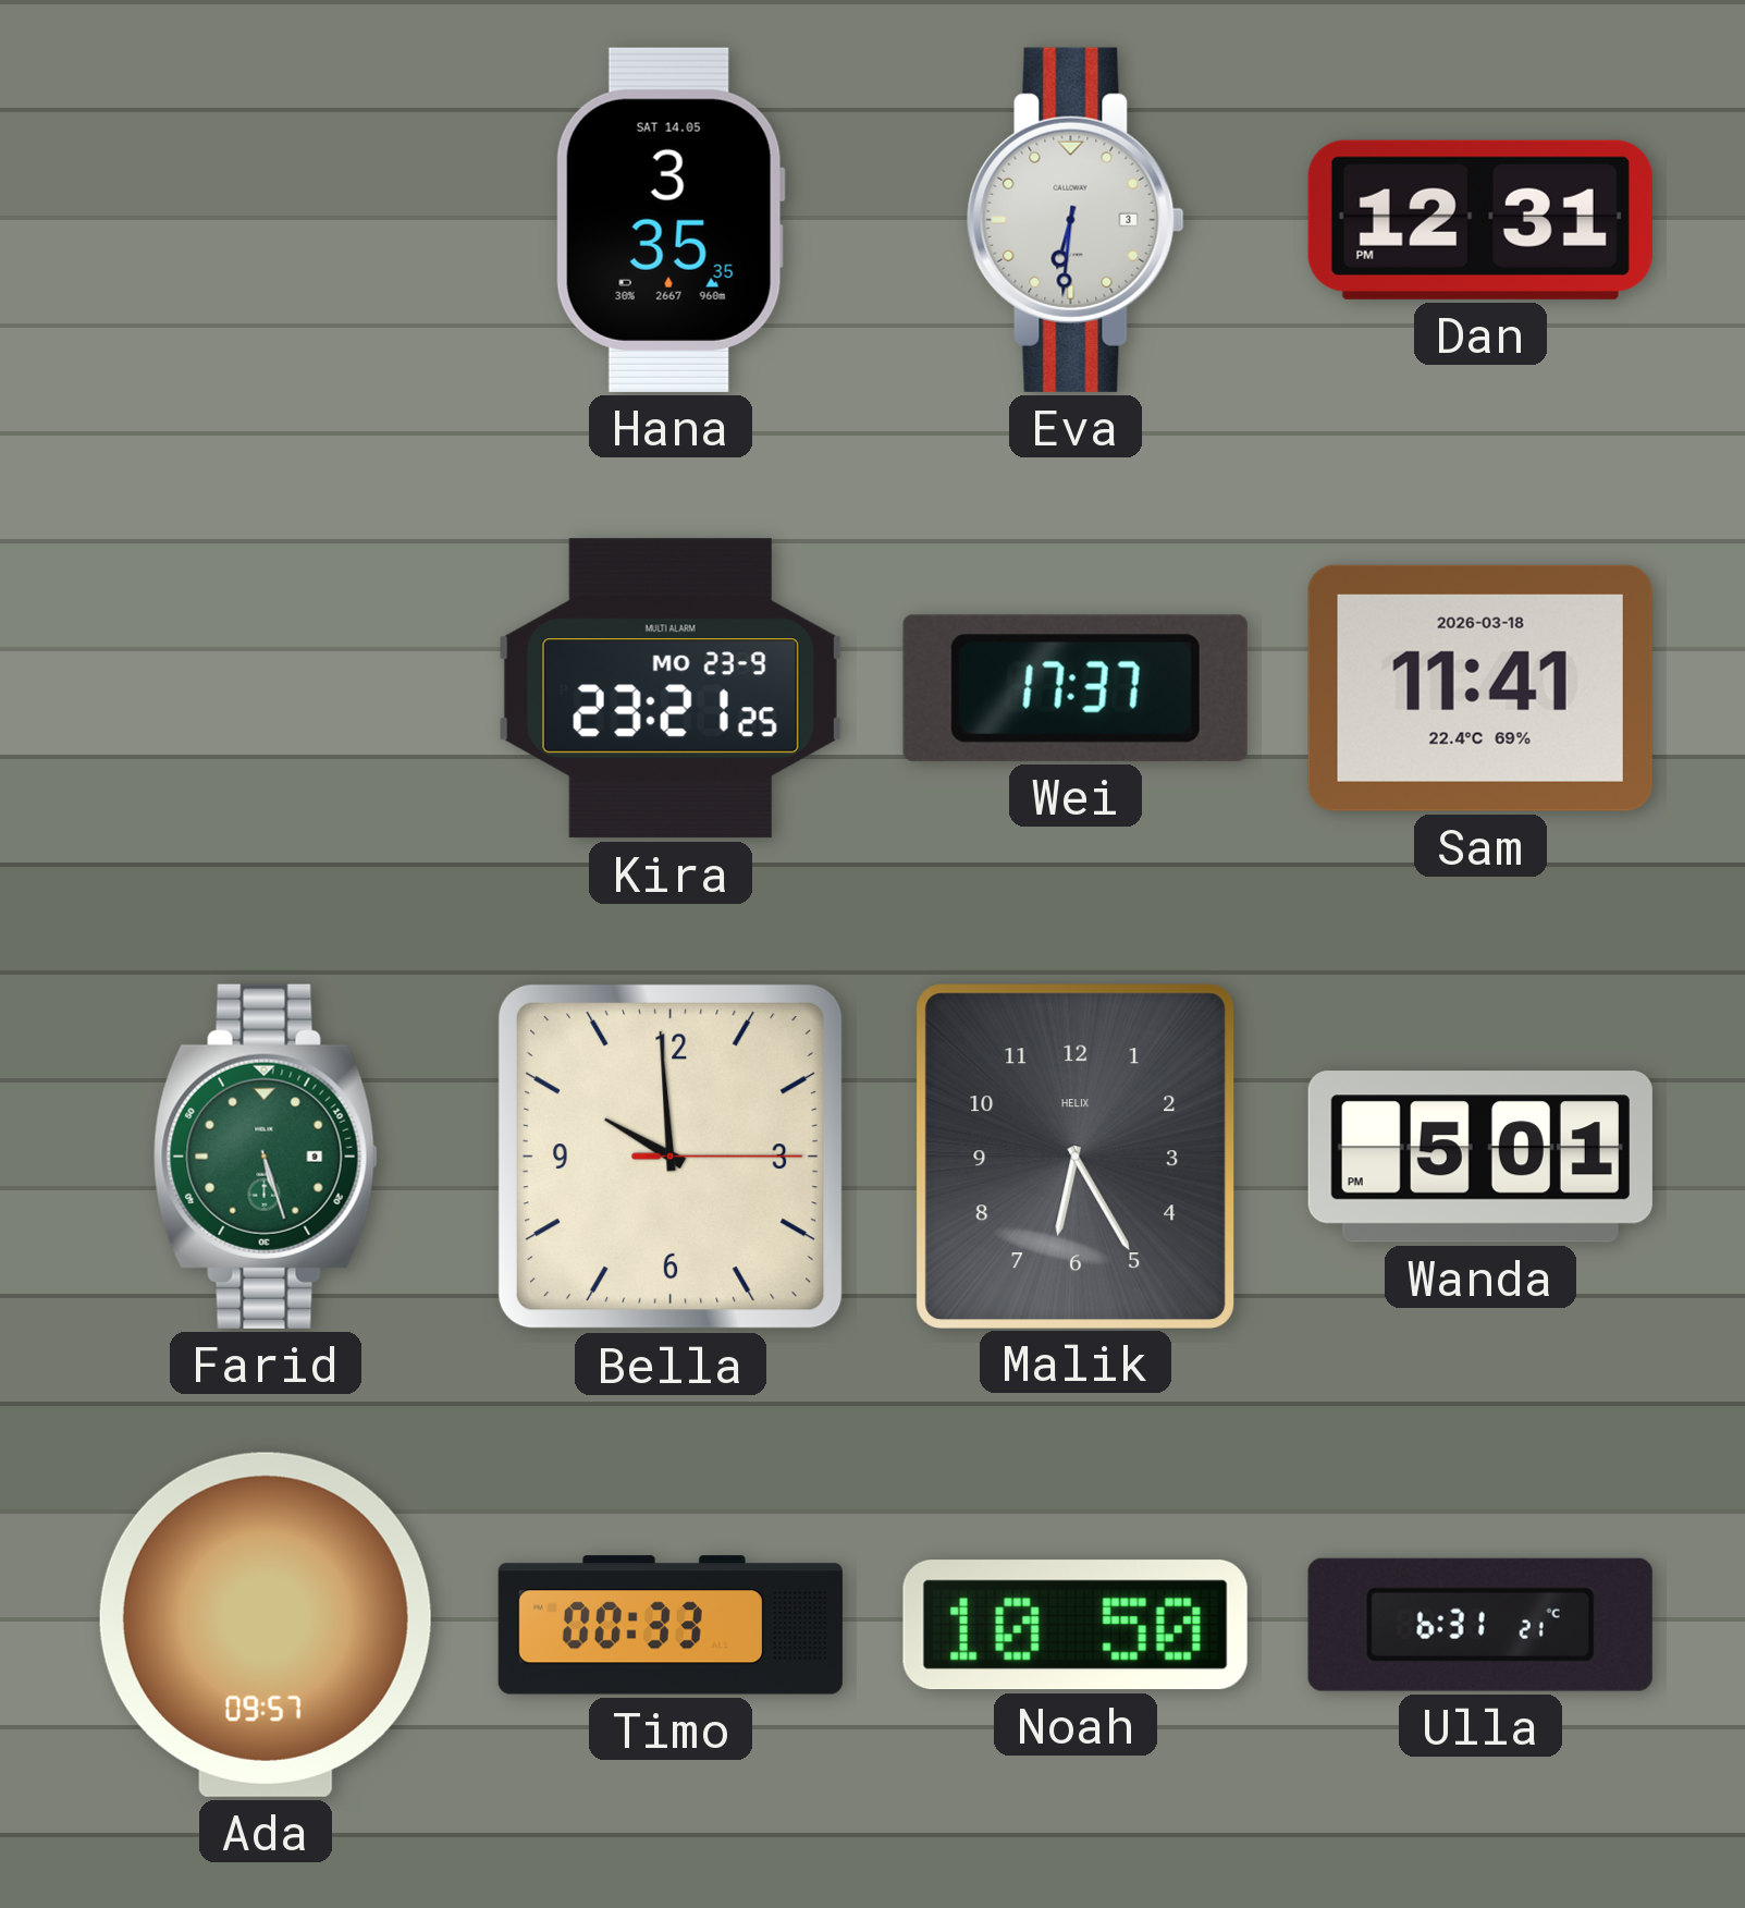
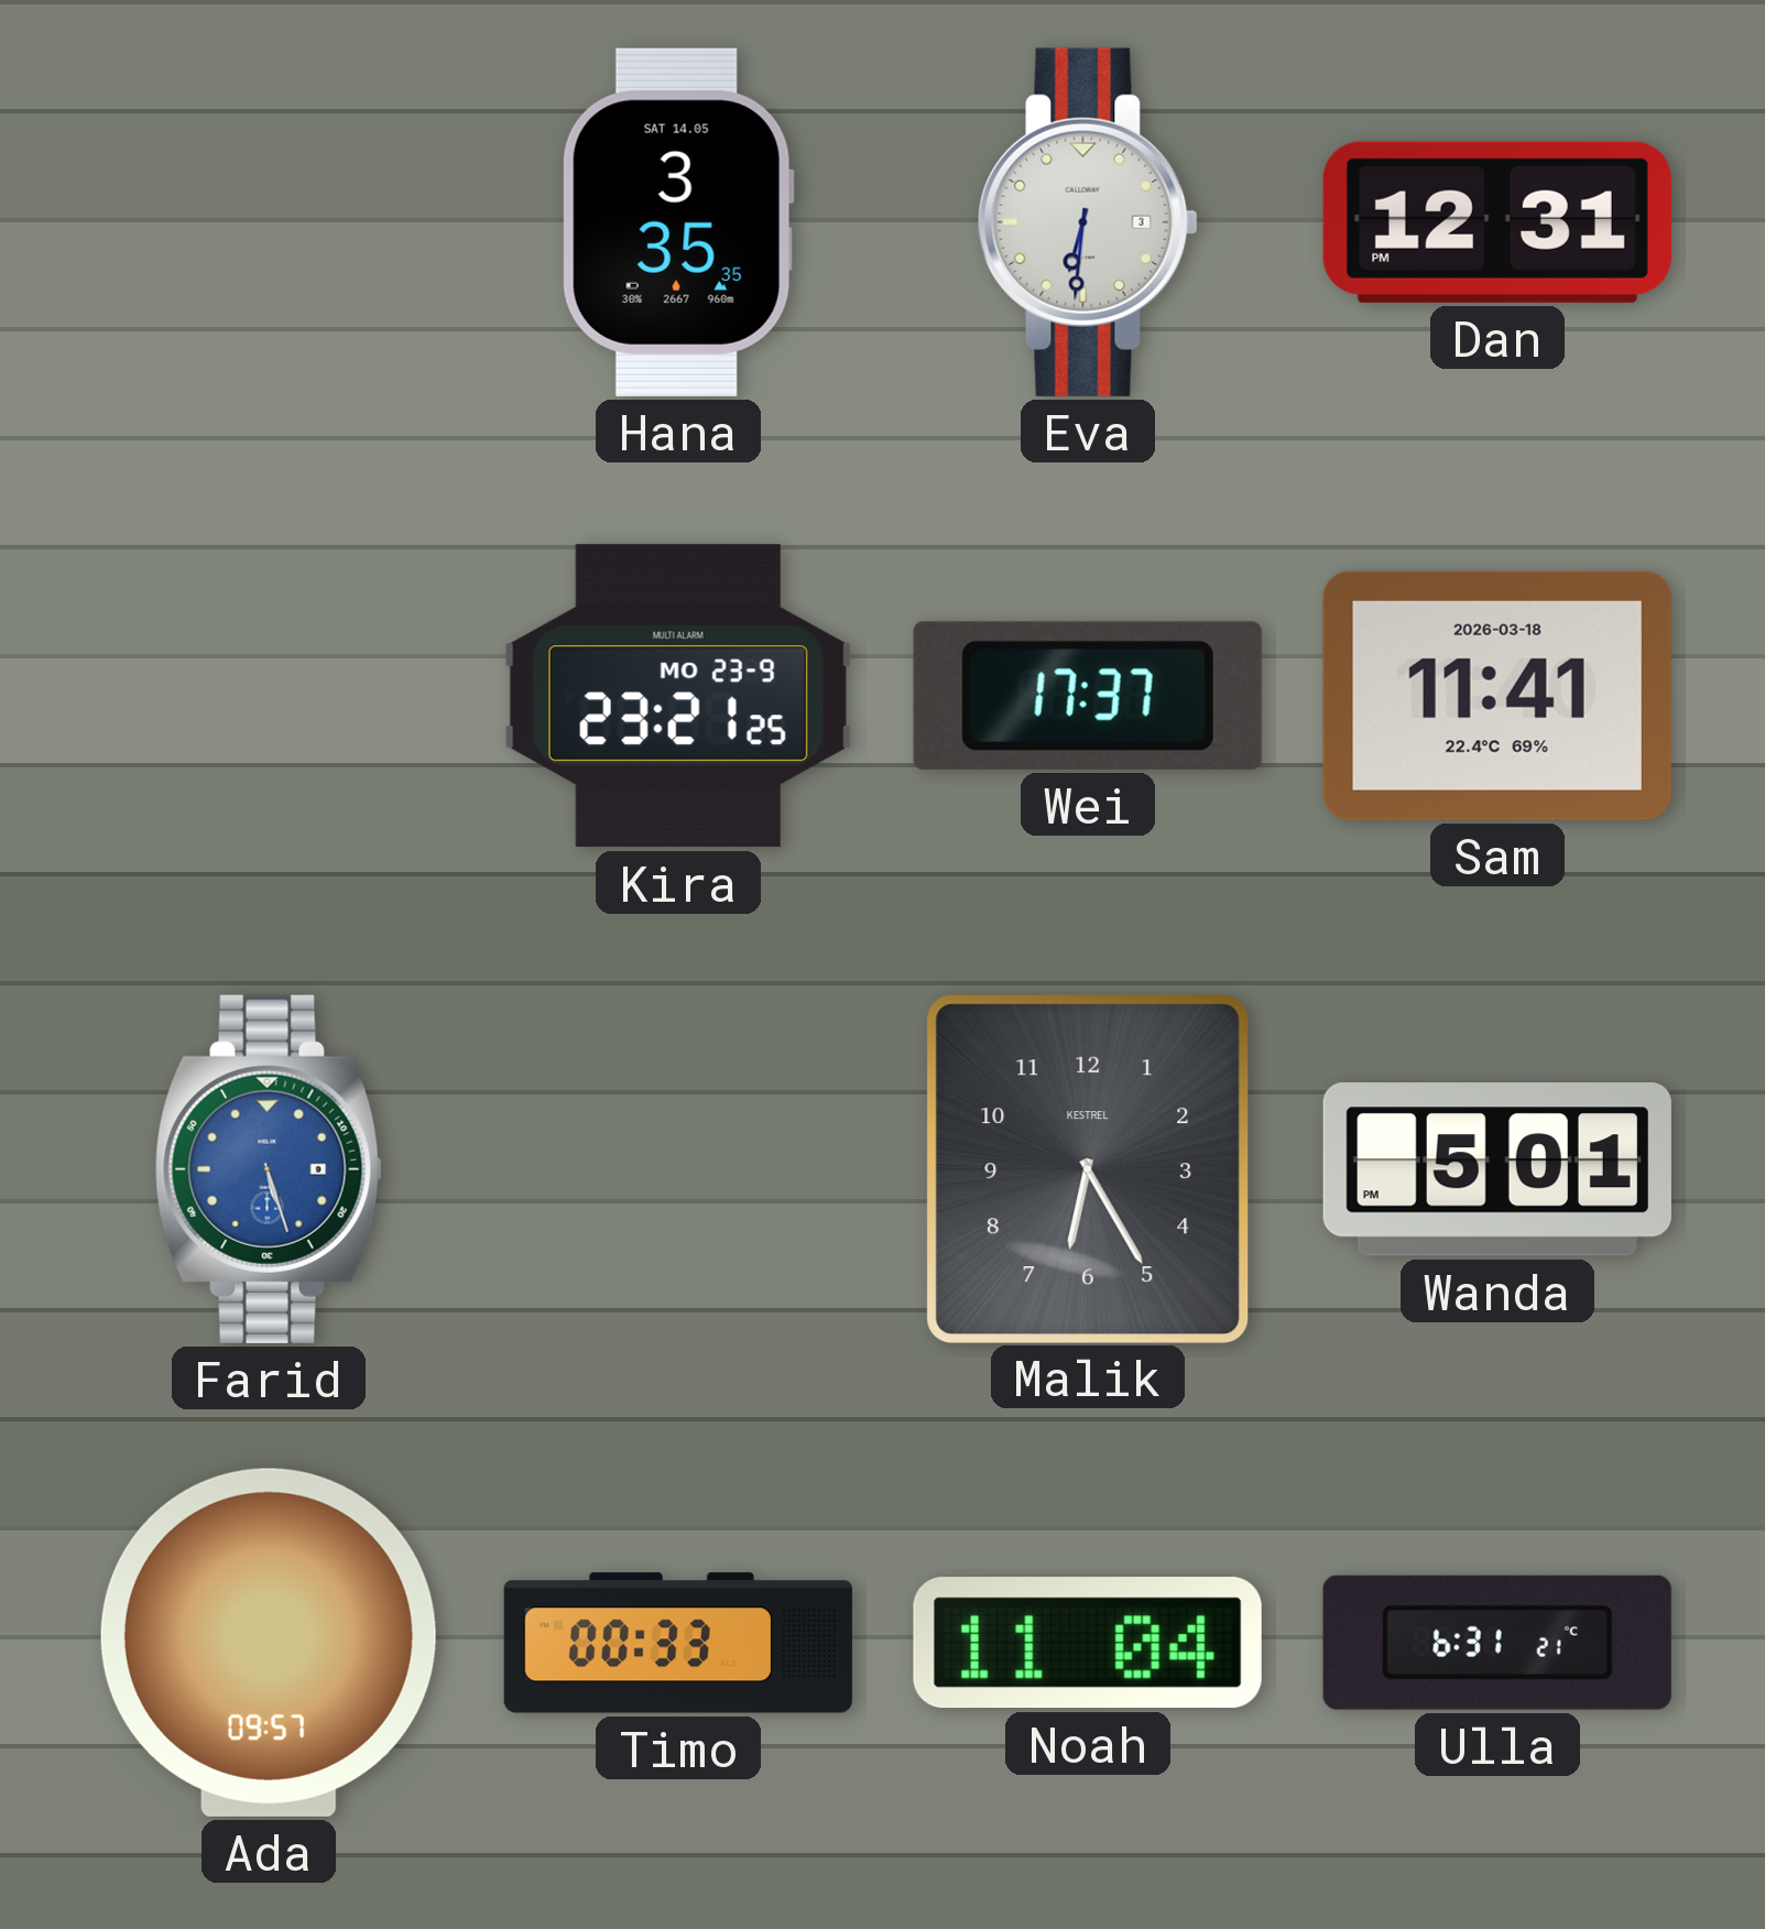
Farid dial: green -> blue (269, 1169)
Bella: 9:59 -> none (671, 1157)
Malik brand: HELIX -> KESTREL (1088, 1168)
Noah: 10:50 -> 11:04 (1088, 1643)
